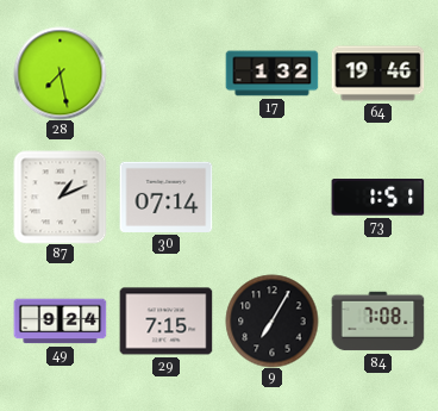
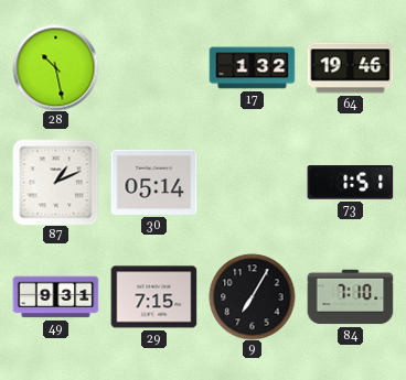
28: 7:28 -> 10:28 (55, 67)
30: 07:14 -> 05:14 (153, 182)
49: 9:24 -> 9:31 (55, 297)
84: 7:08 -> 7:10 (350, 297)
